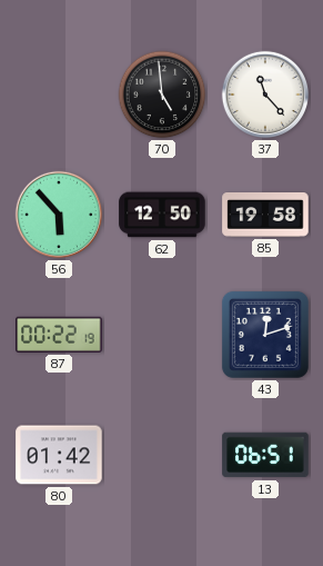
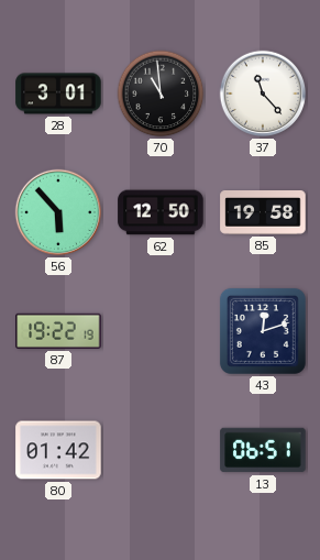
28: none -> 3:01 (58, 94)
70: 4:59 -> 10:59 (161, 94)
87: 00:22 -> 19:22 (58, 331)
